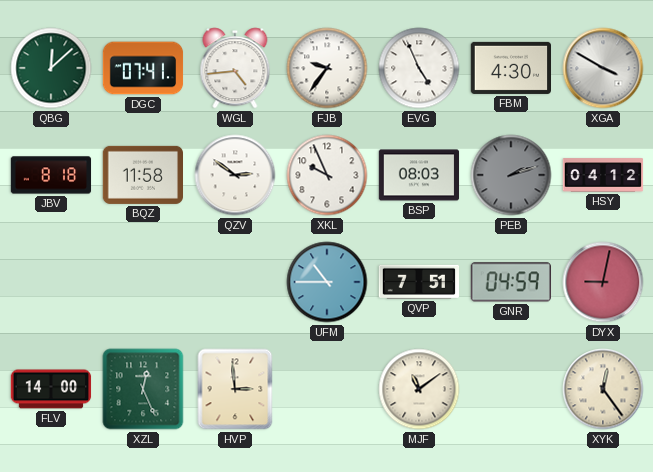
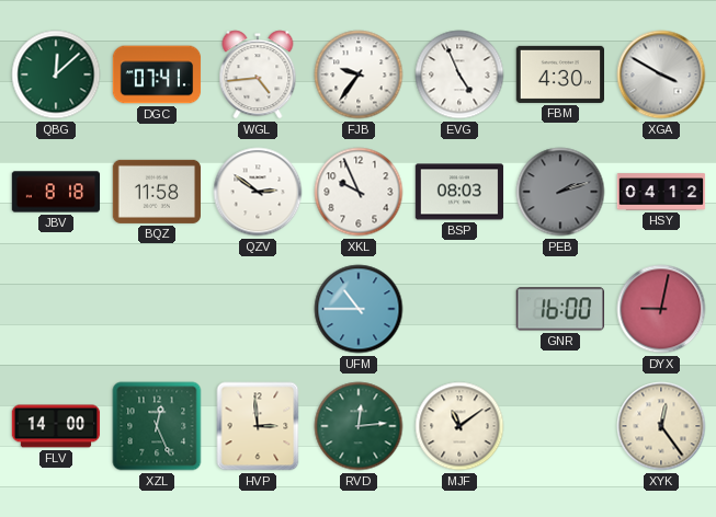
QVP: 7:51 -> none (418, 282)
GNR: 04:59 -> 16:00 (560, 309)
RVD: none -> 12:14 (359, 426)
